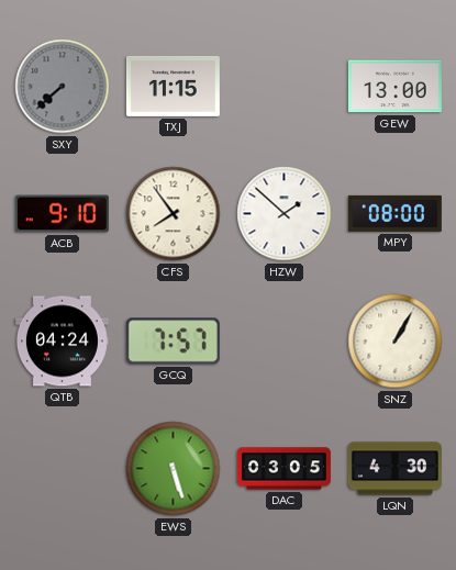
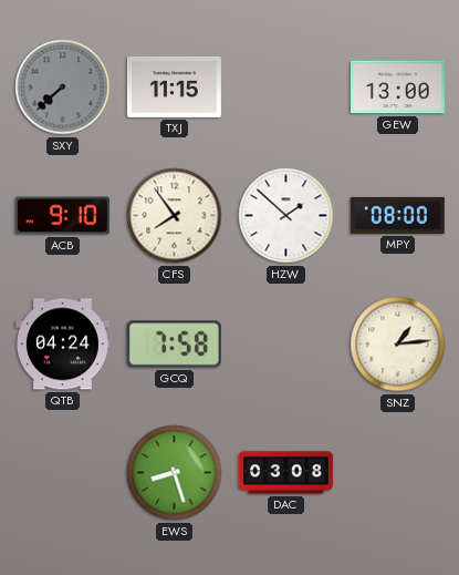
GCQ: 7:57 -> 7:58 (174, 345)
SNZ: 1:05 -> 1:14 (398, 345)
EWS: 5:27 -> 8:27 (175, 473)
DAC: 03:05 -> 03:08 (285, 473)
LQN: 4:30 -> none (394, 469)
